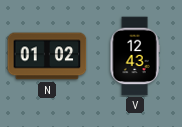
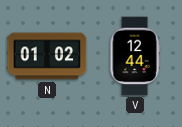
V: 12:43 -> 12:44 (135, 56)
